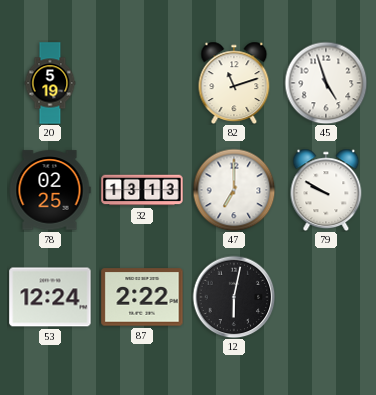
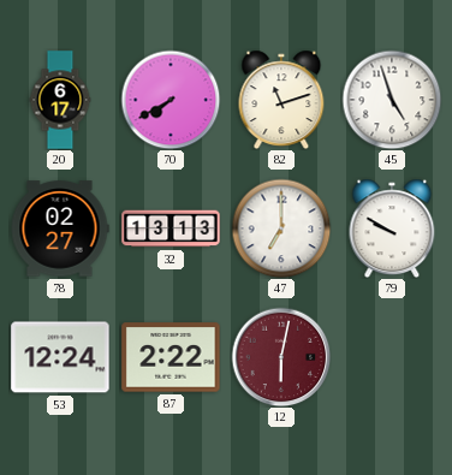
20: 5:19 -> 6:17 (60, 100)
70: none -> 7:40 (171, 100)
78: 02:25 -> 02:27 (60, 228)
12 dial: black -> burgundy (281, 357)
